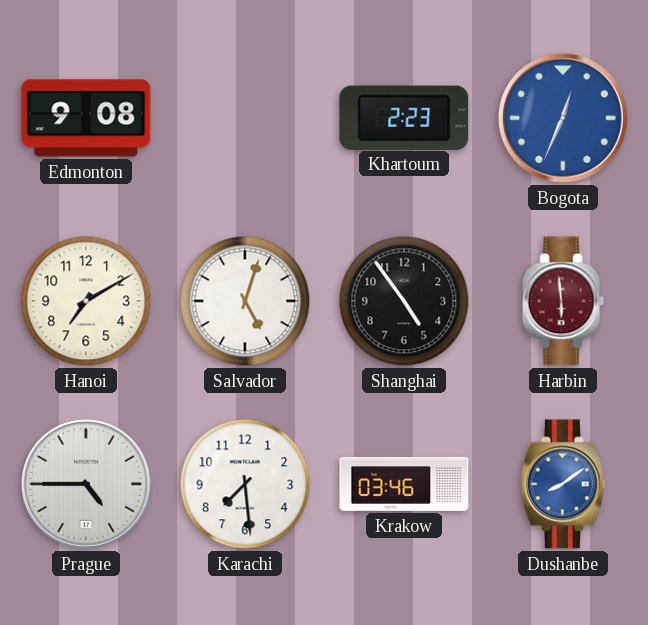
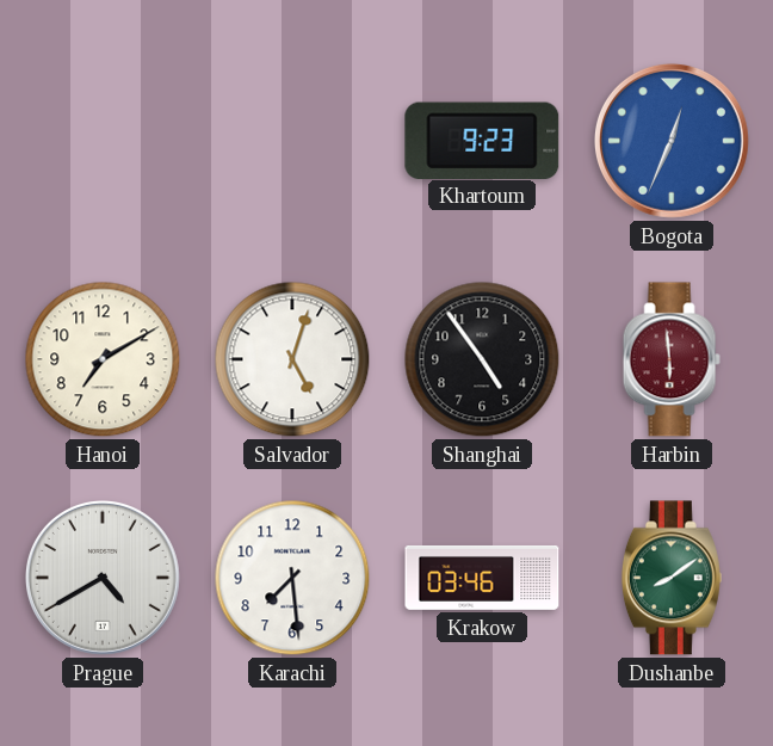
Edmonton: 9:08 -> none (86, 118)
Khartoum: 2:23 -> 9:23 (482, 140)
Prague: 4:45 -> 4:40 (103, 578)
Dushanbe dial: blue -> green (672, 578)
